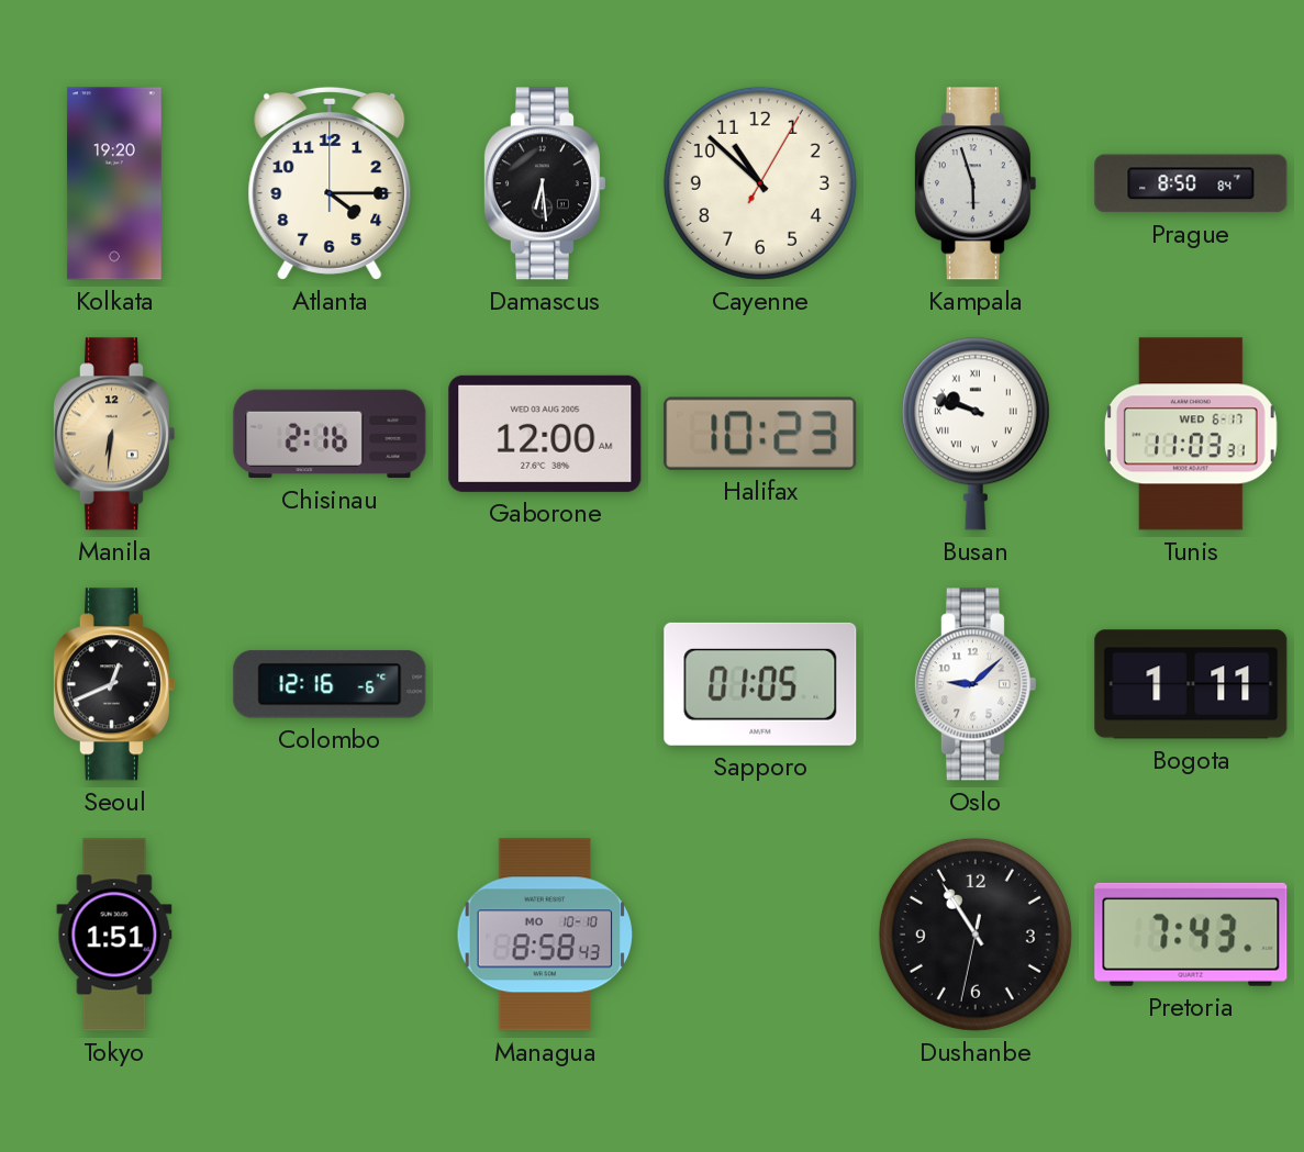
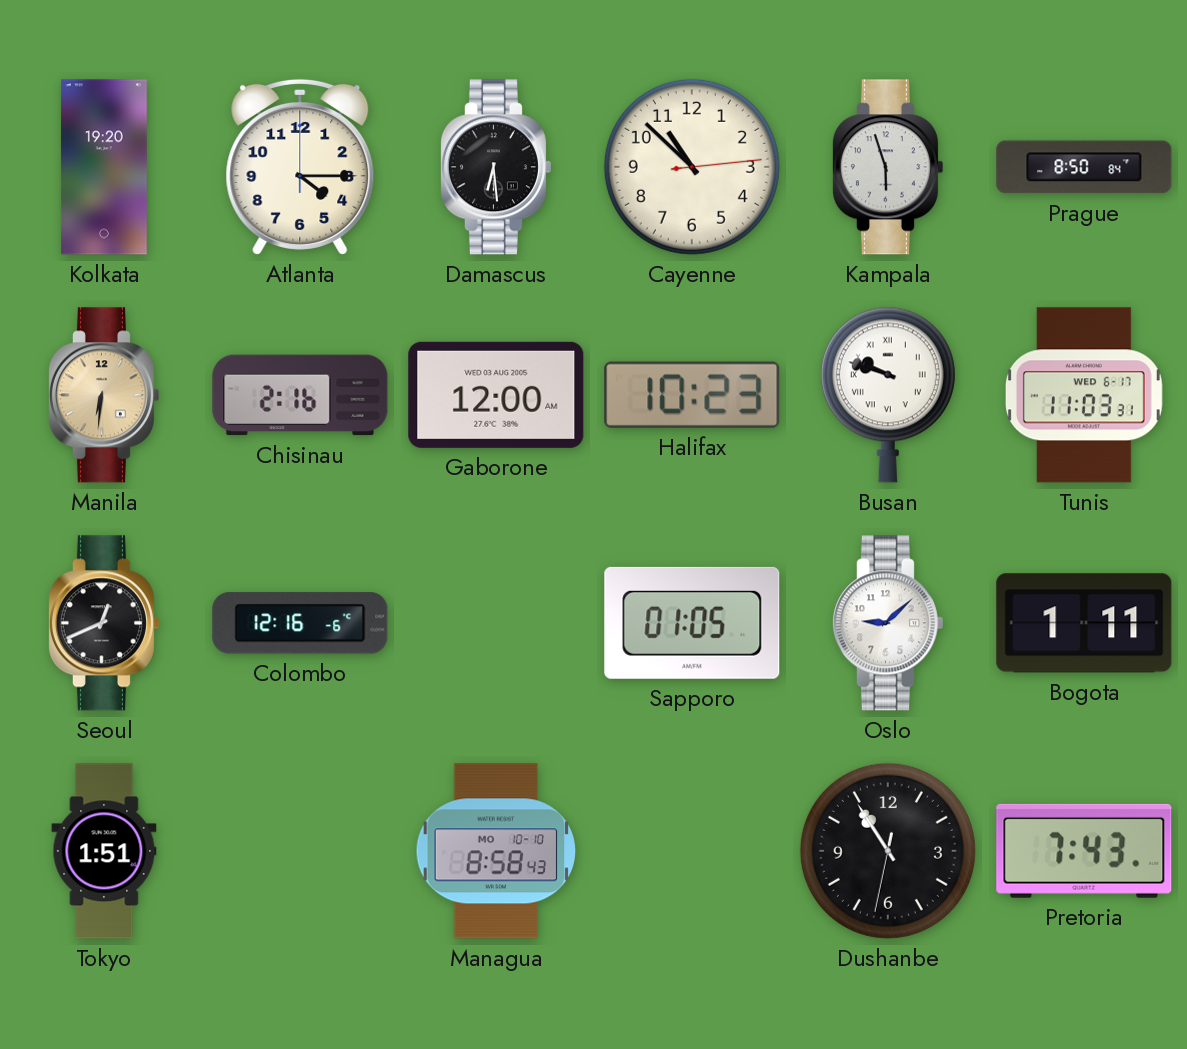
Cayenne: 10:52:05 -> 10:52:14 (692, 167)
